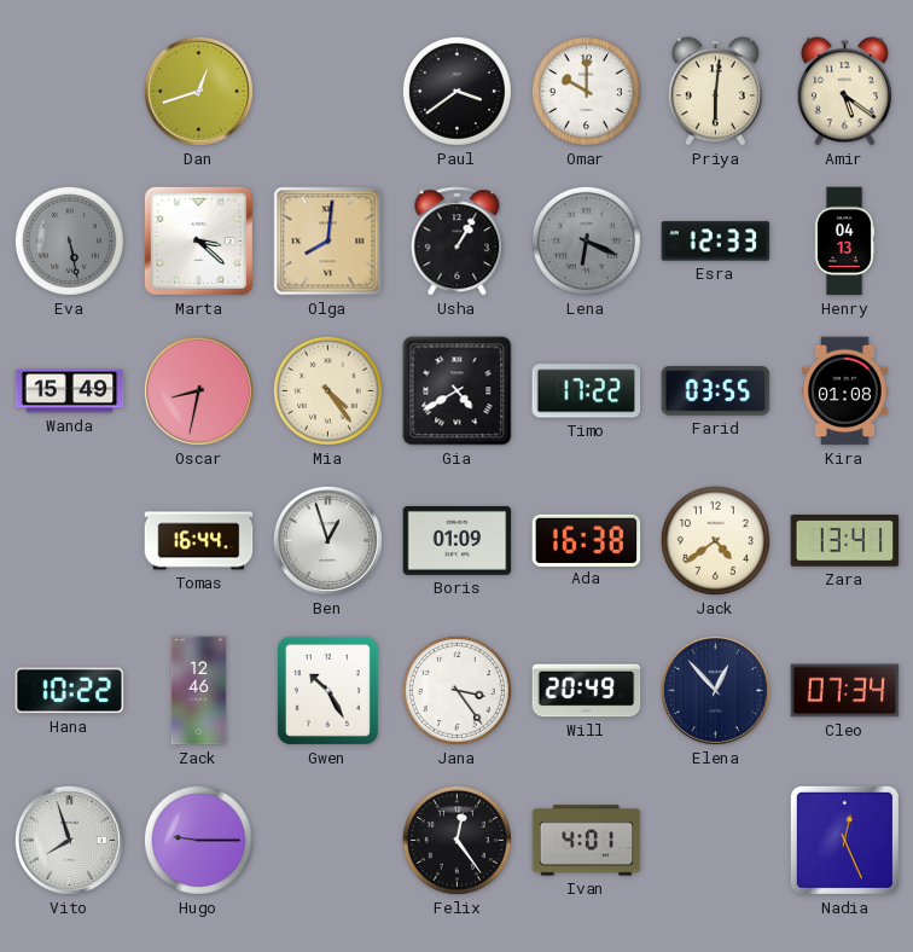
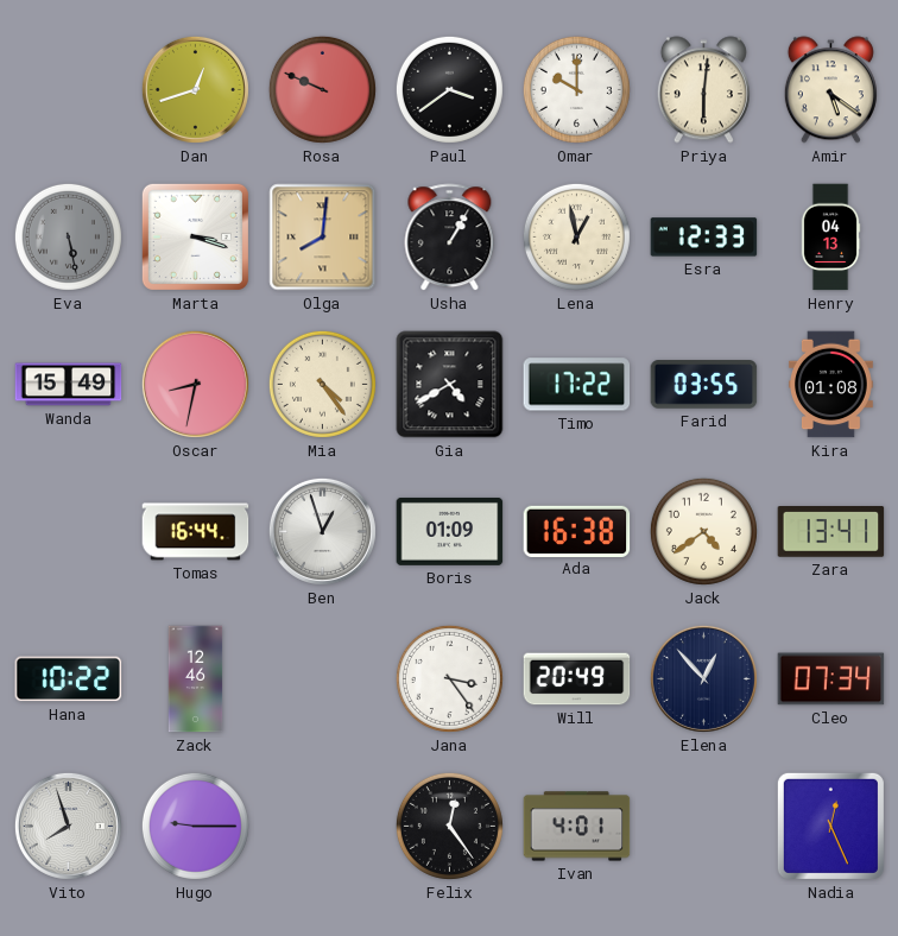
Rosa: none -> 9:49 (322, 89)
Marta: 3:22 -> 3:18 (195, 236)
Lena: 6:19 -> 12:58 (576, 236)
Lena dial: grey -> cream (576, 236)
Gwen: 10:25 -> none (327, 690)
